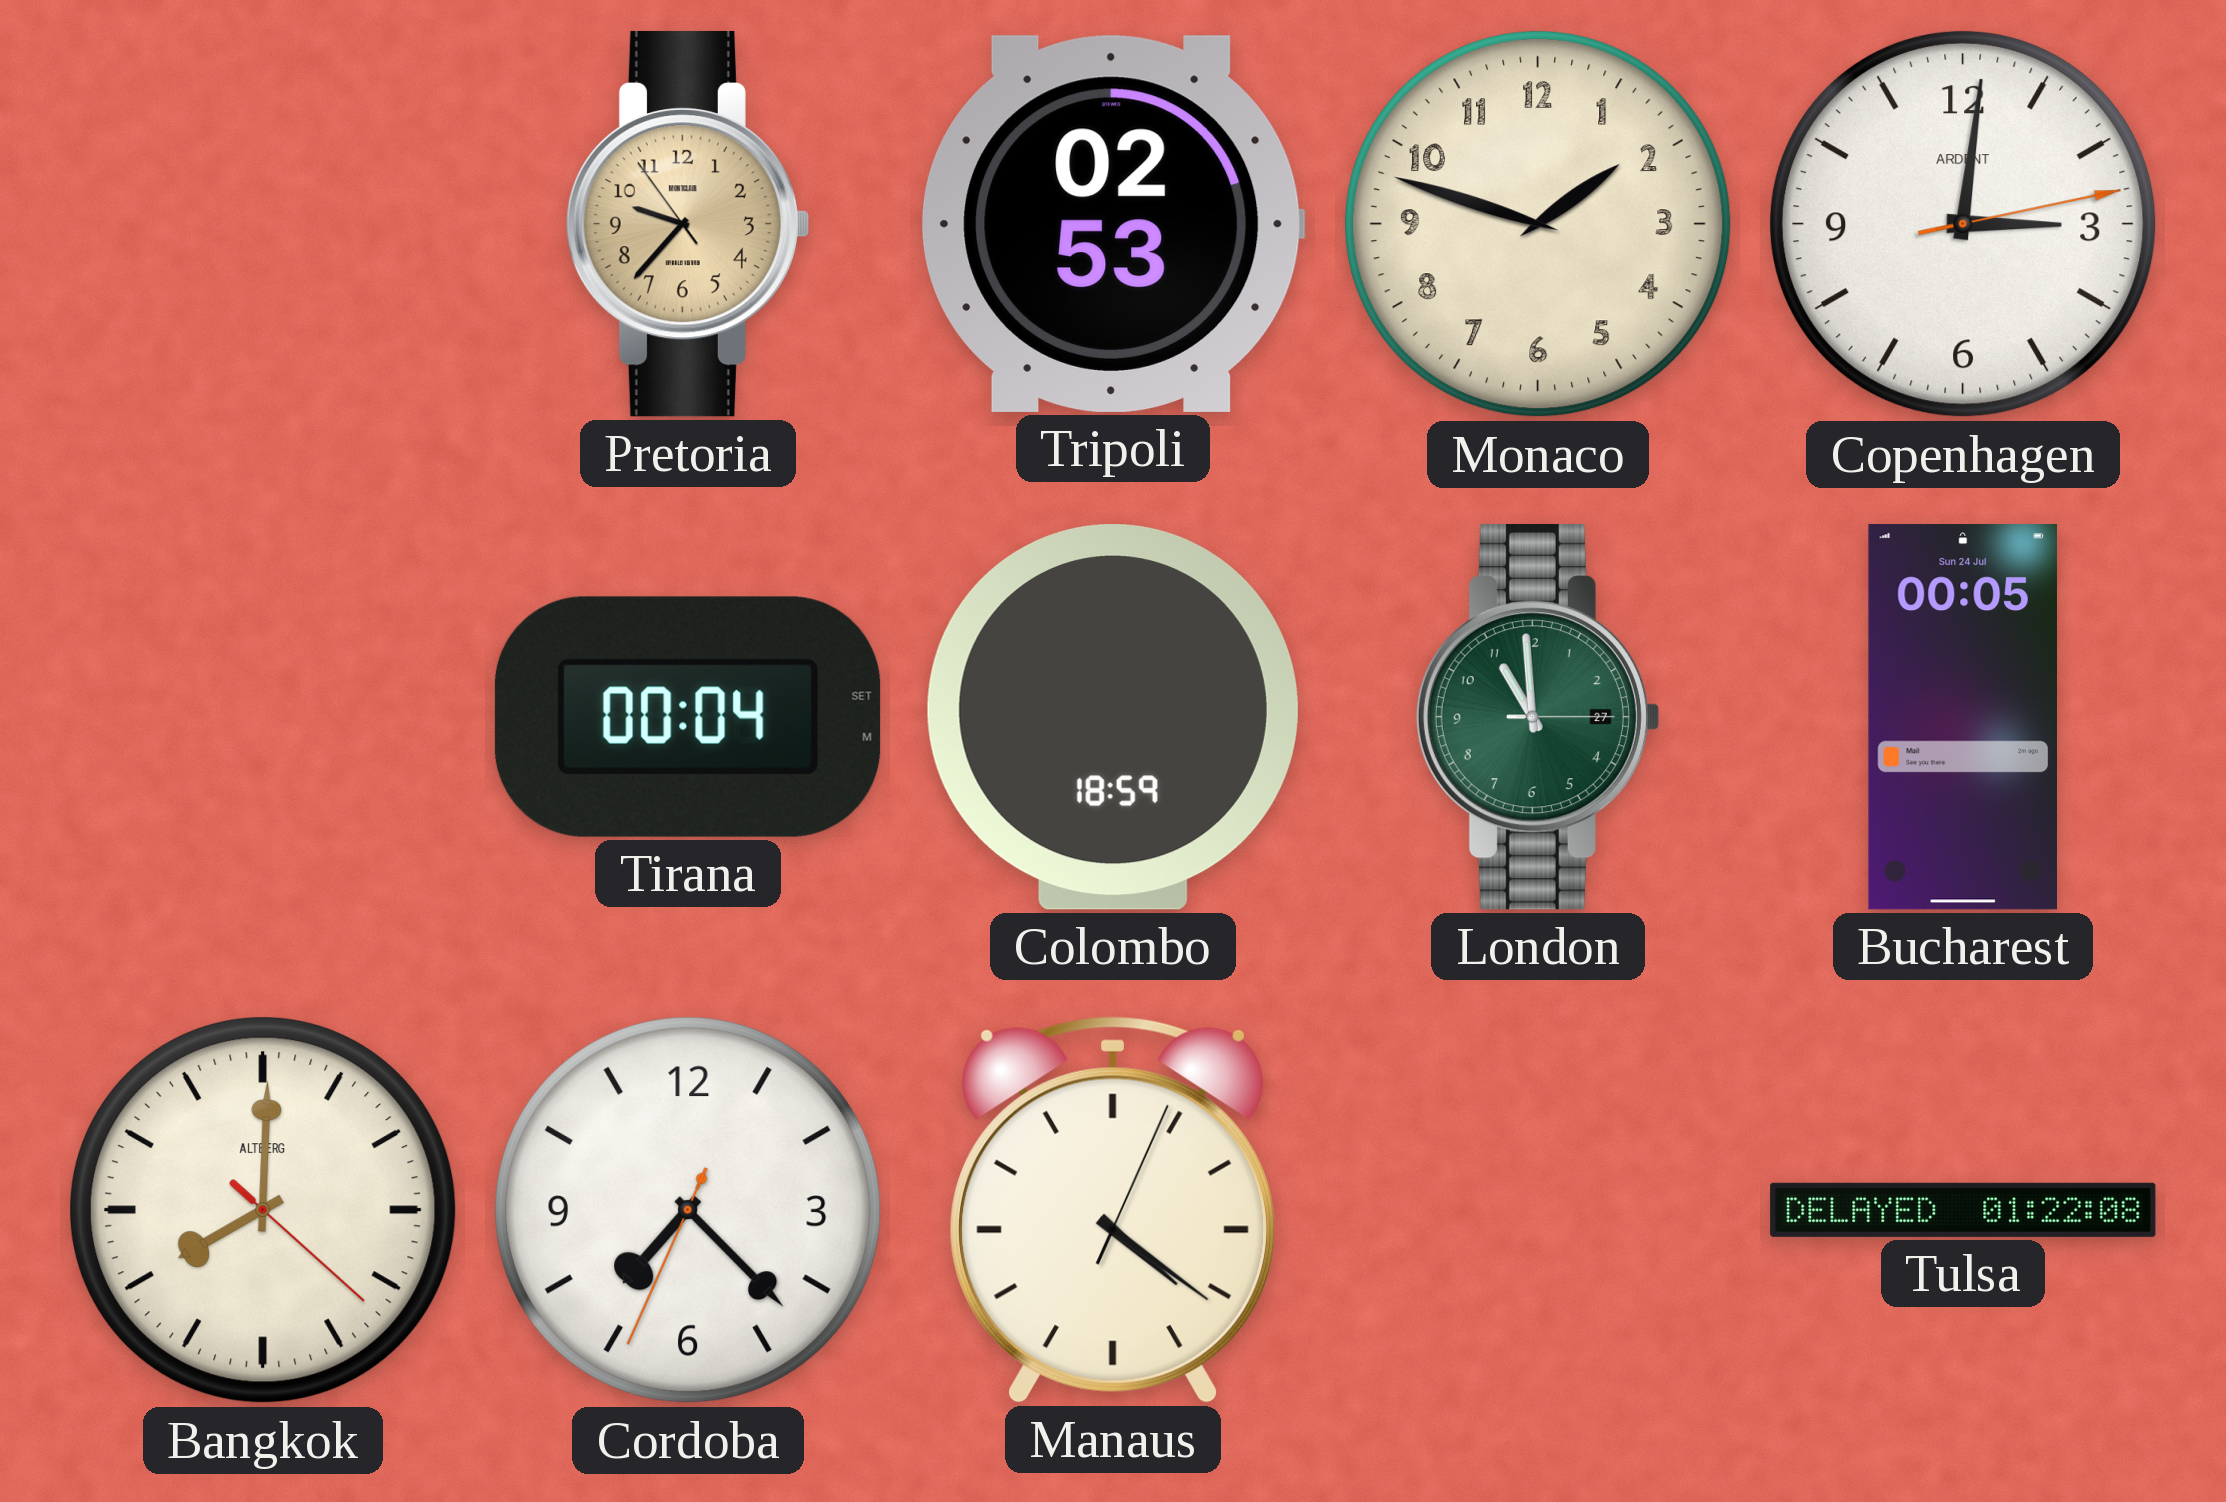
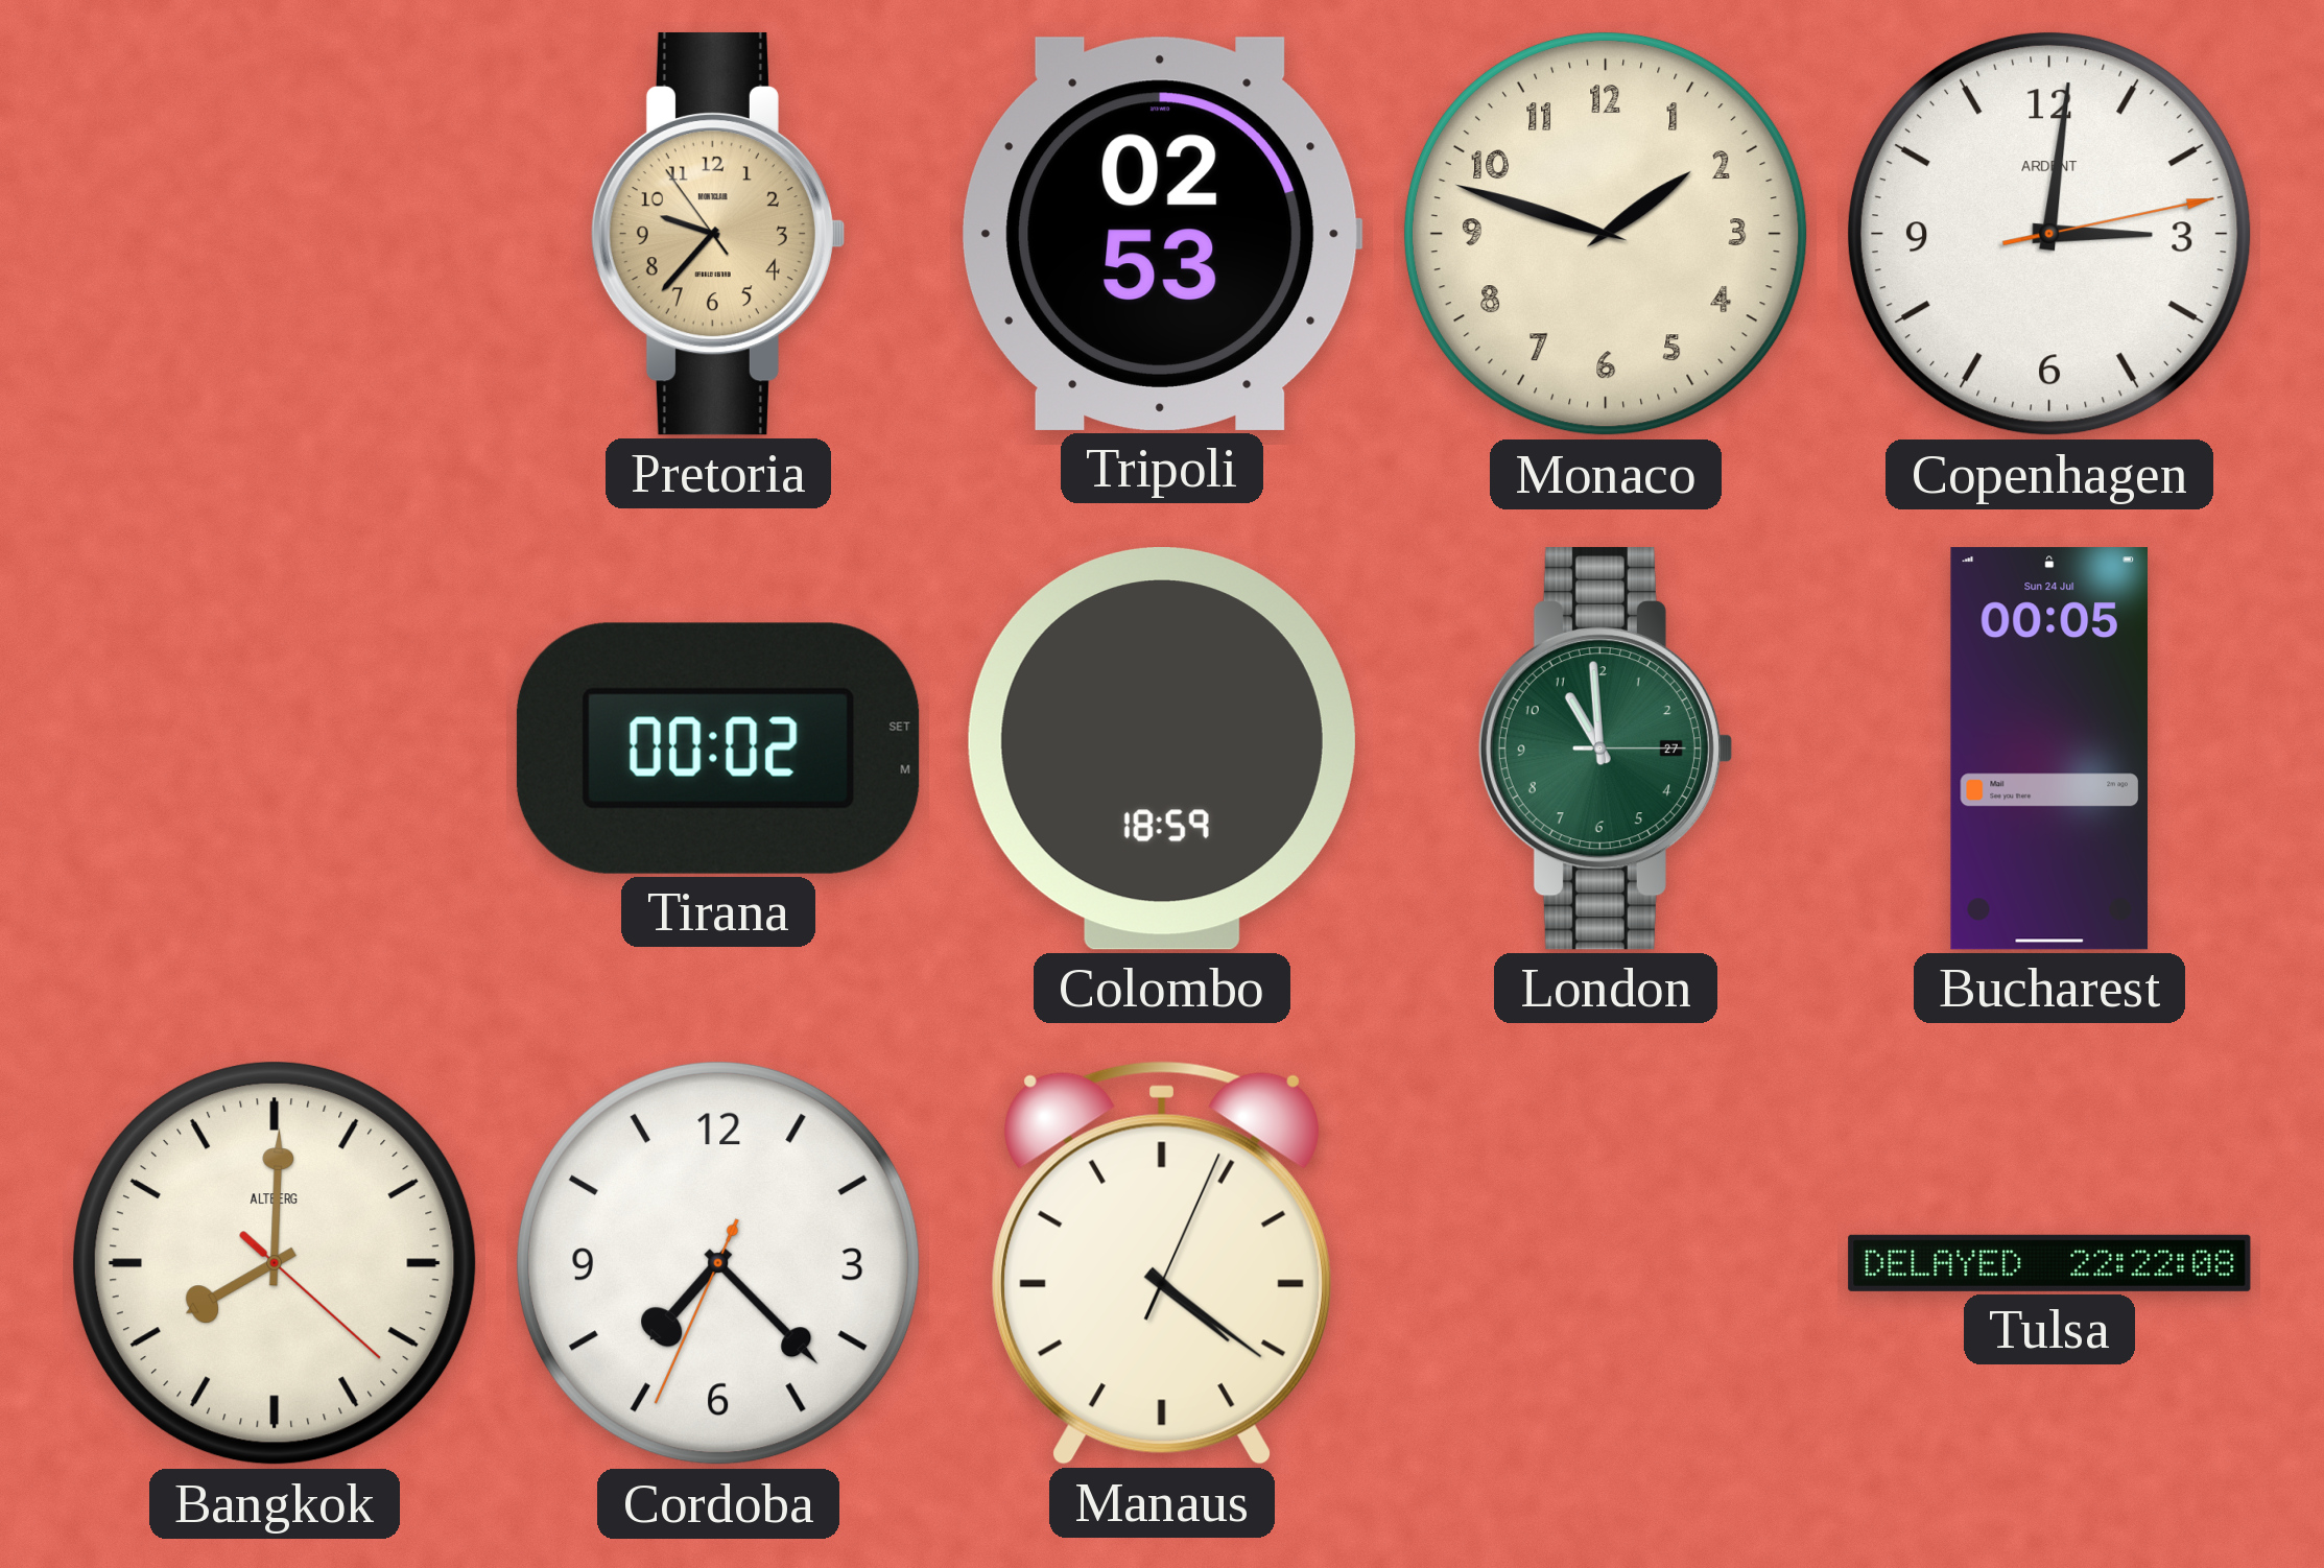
Tirana: 00:04 -> 00:02 (718, 749)
Tulsa: 01:22 -> 22:22 (2049, 1263)
